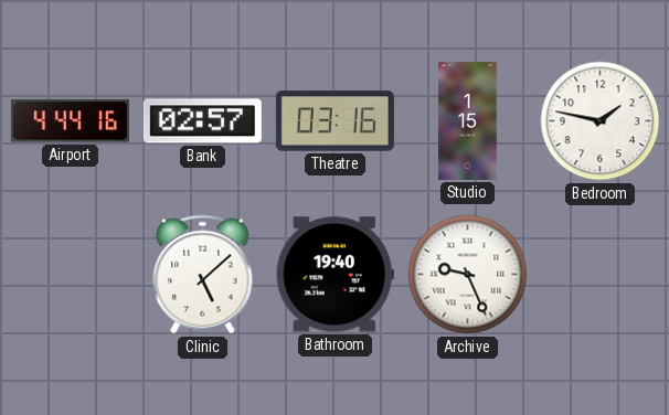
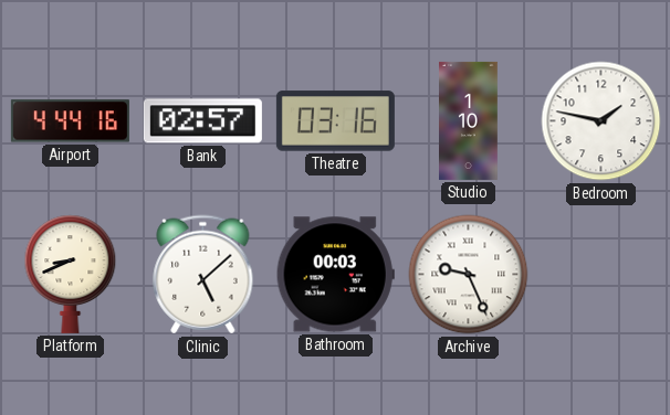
Studio: 1:15 -> 1:10 (469, 120)
Platform: none -> 8:41 (71, 274)
Bathroom: 19:40 -> 00:03 (335, 275)
